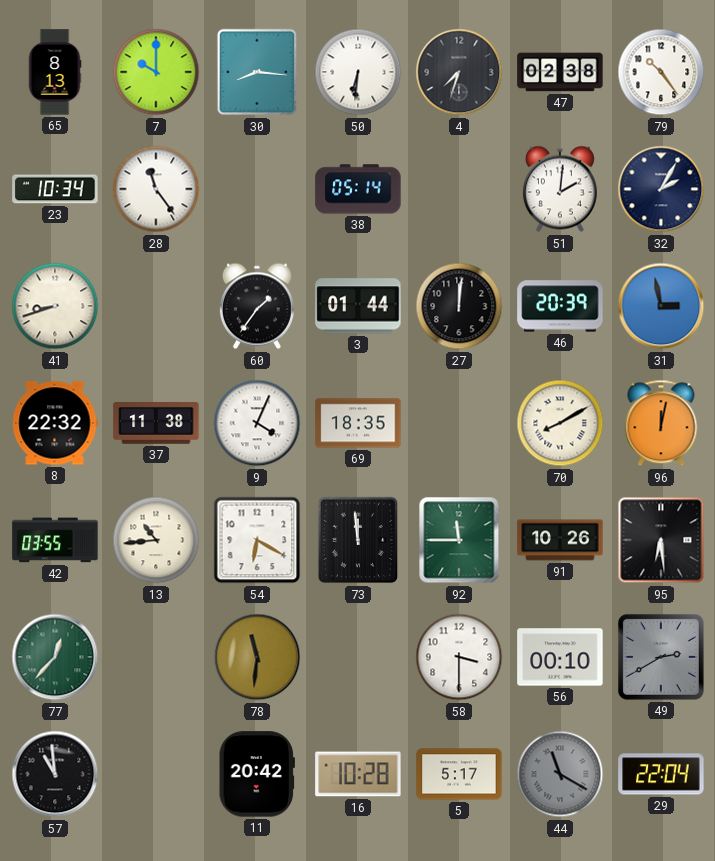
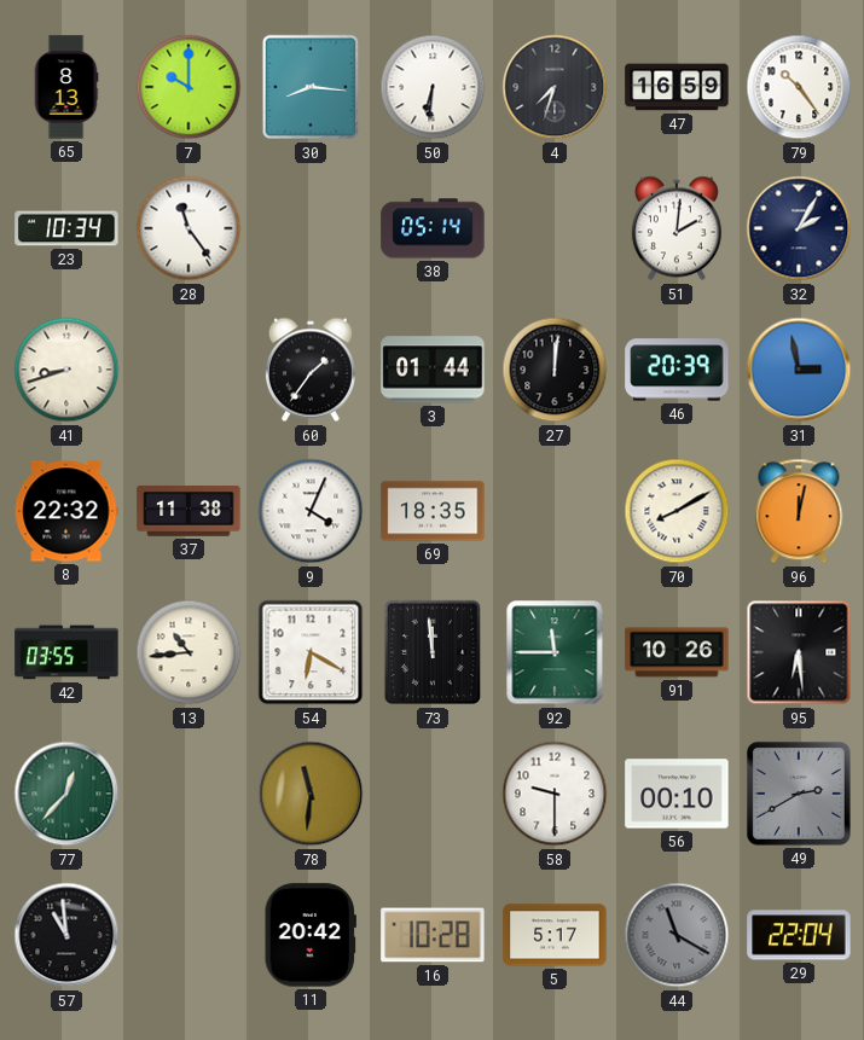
47: 02:38 -> 16:59 (677, 87)
58: 3:30 -> 9:30 (555, 794)
